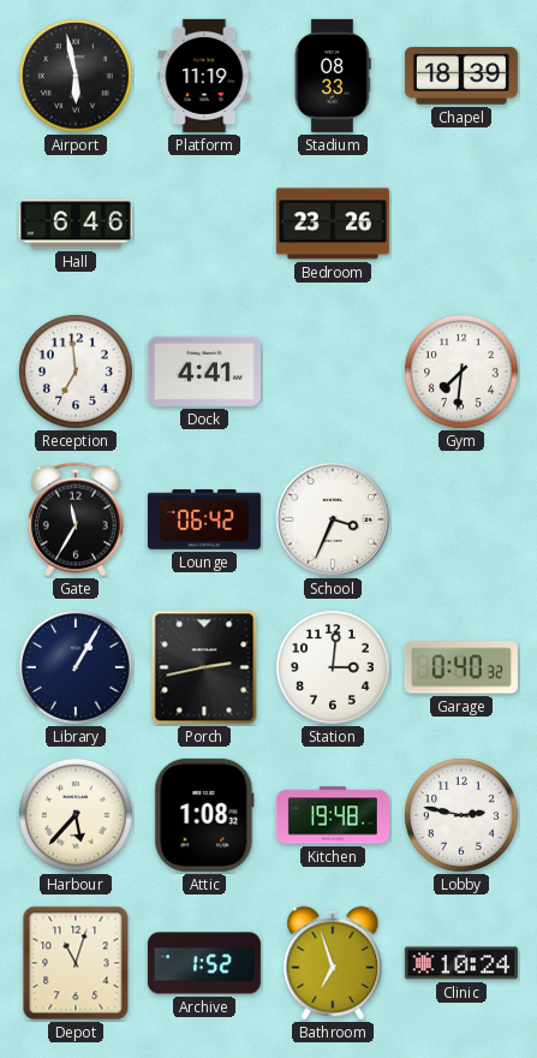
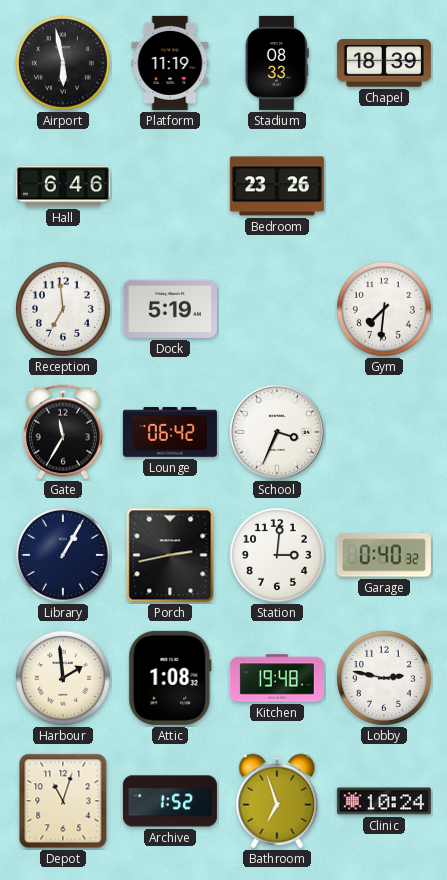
Dock: 4:41 -> 5:19 (170, 309)
Harbour: 5:37 -> 1:59 (63, 678)
